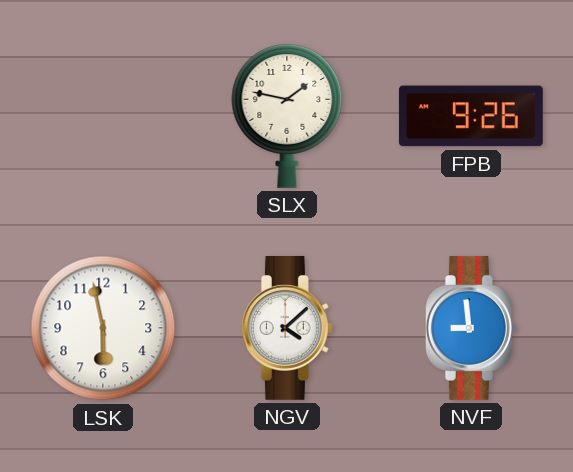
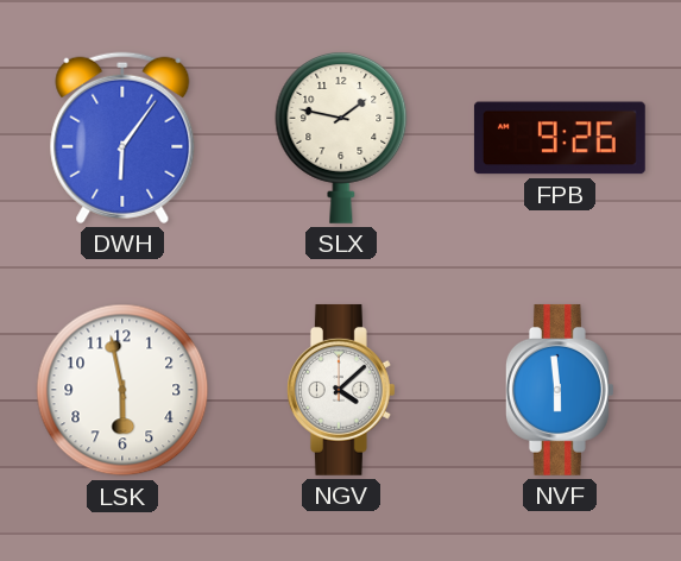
DWH: none -> 6:06 (122, 138)
NVF: 8:59 -> 5:59 (560, 390)
